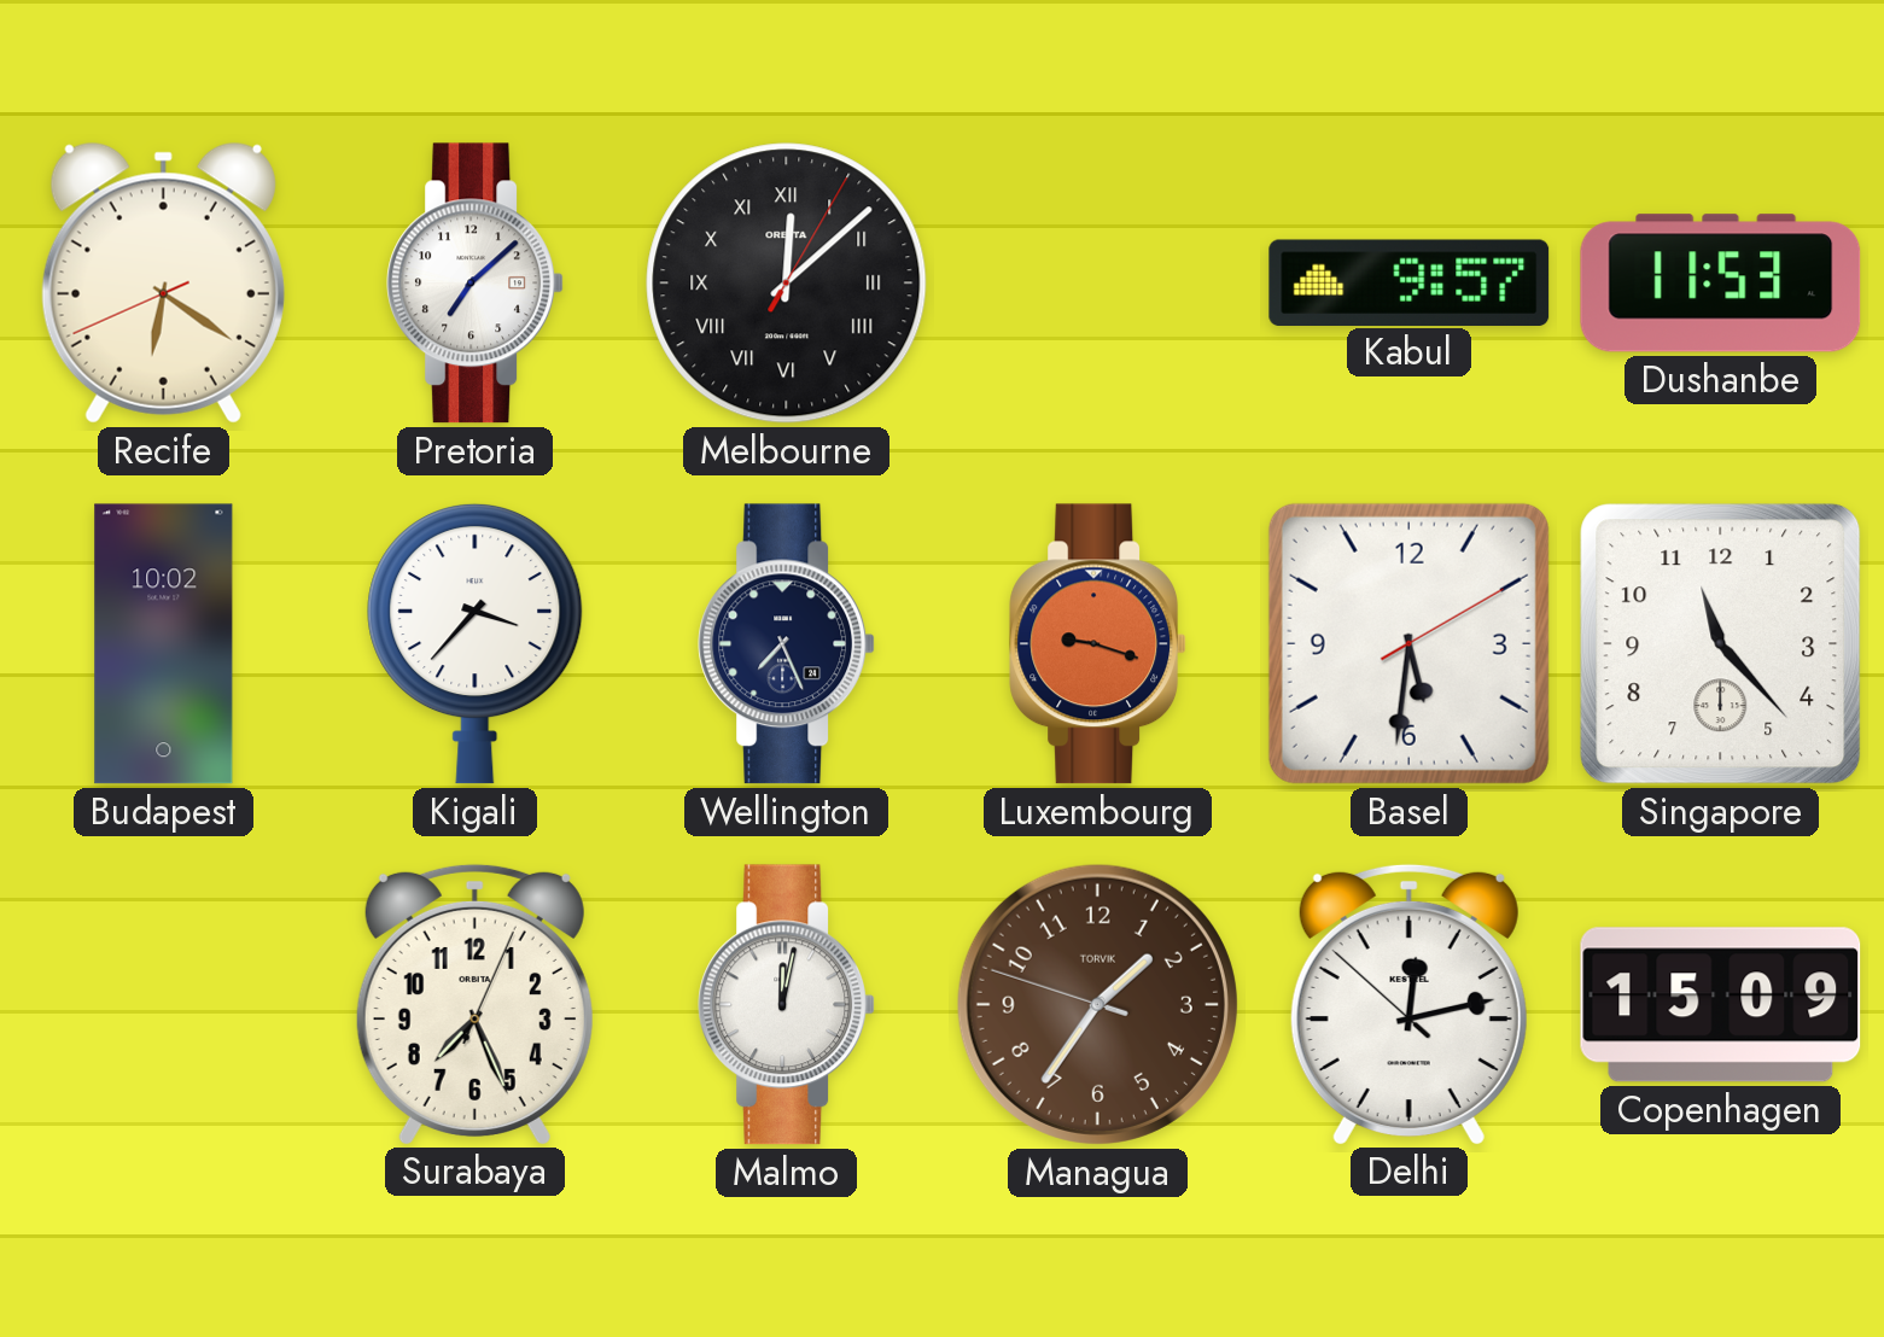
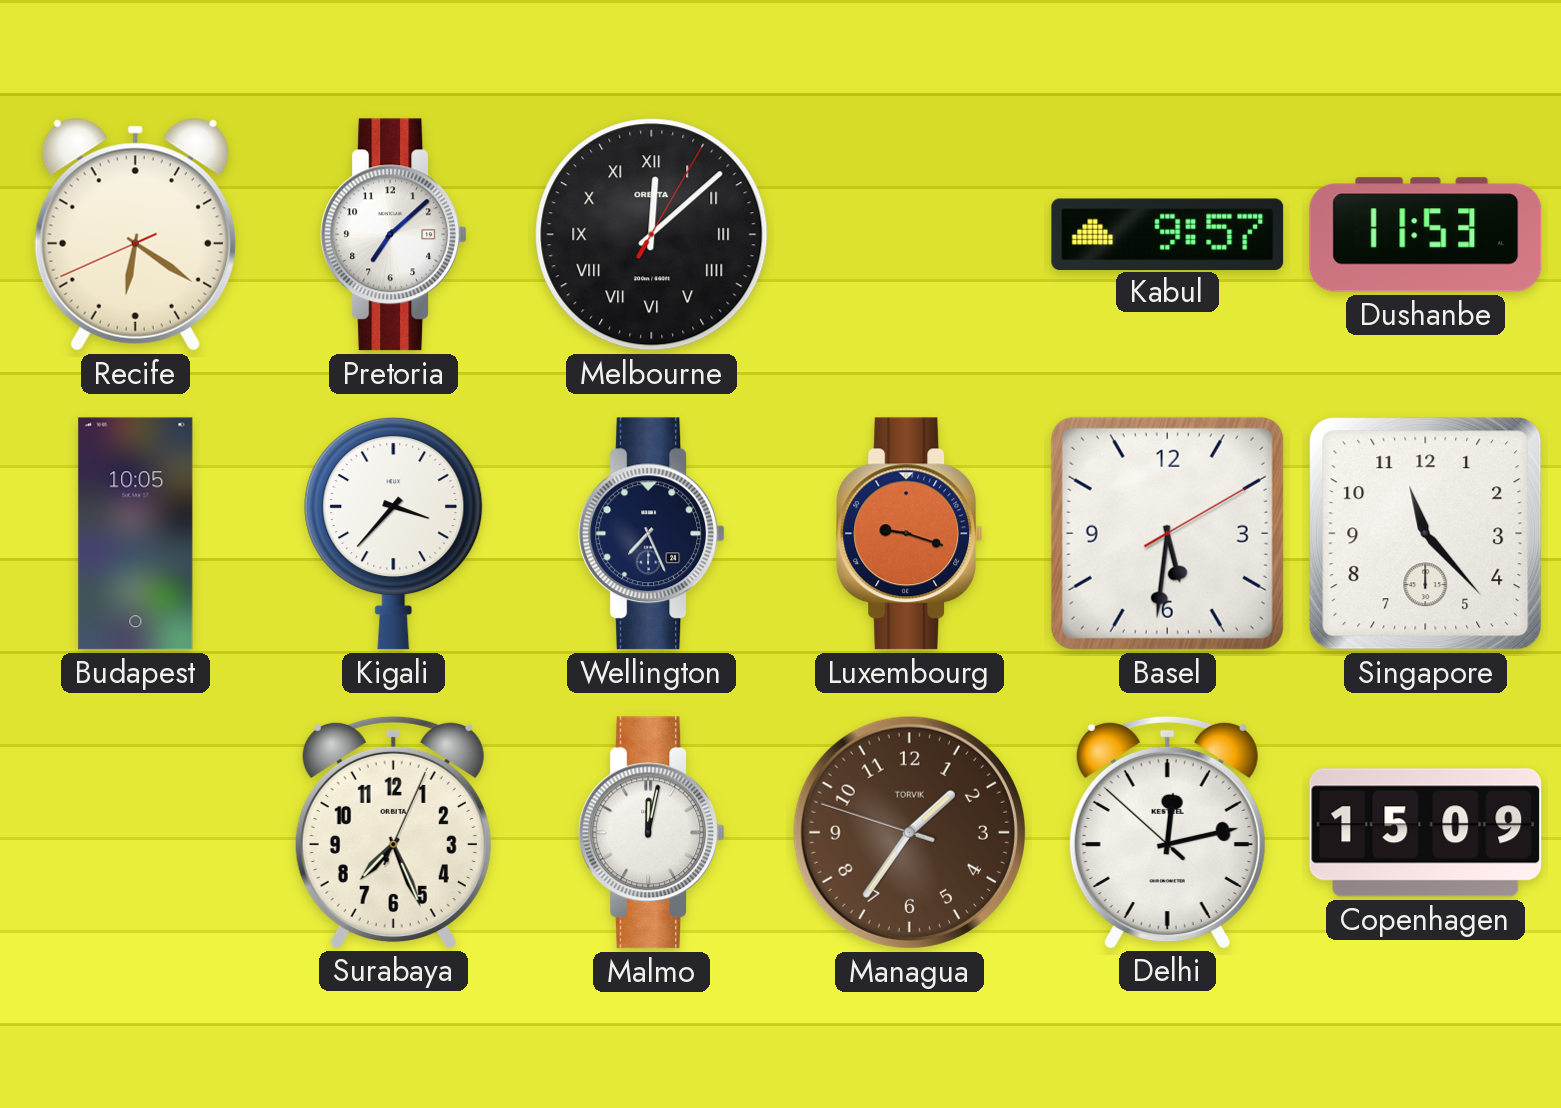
Budapest: 10:02 -> 10:05 (136, 534)
